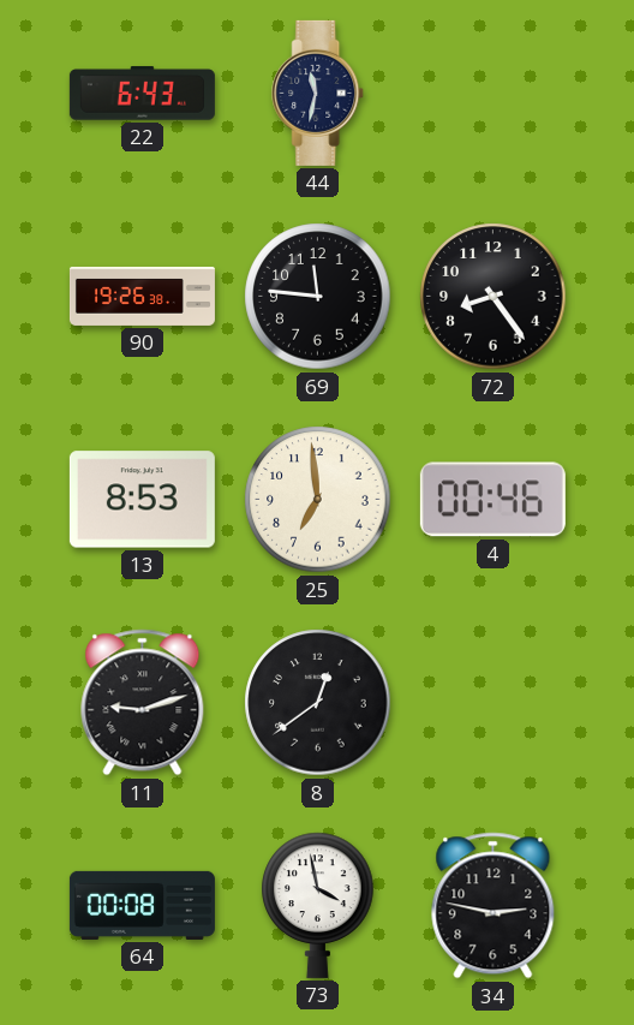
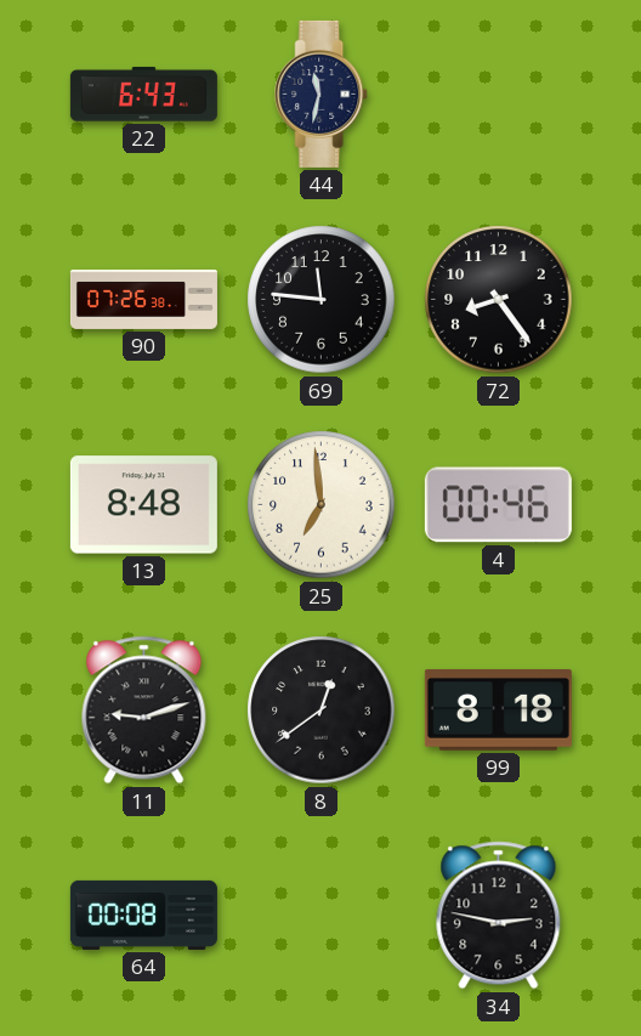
90: 19:26 -> 07:26 (143, 299)
13: 8:53 -> 8:48 (143, 505)
99: none -> 8:18 (498, 711)
73: 3:58 -> none (318, 905)
